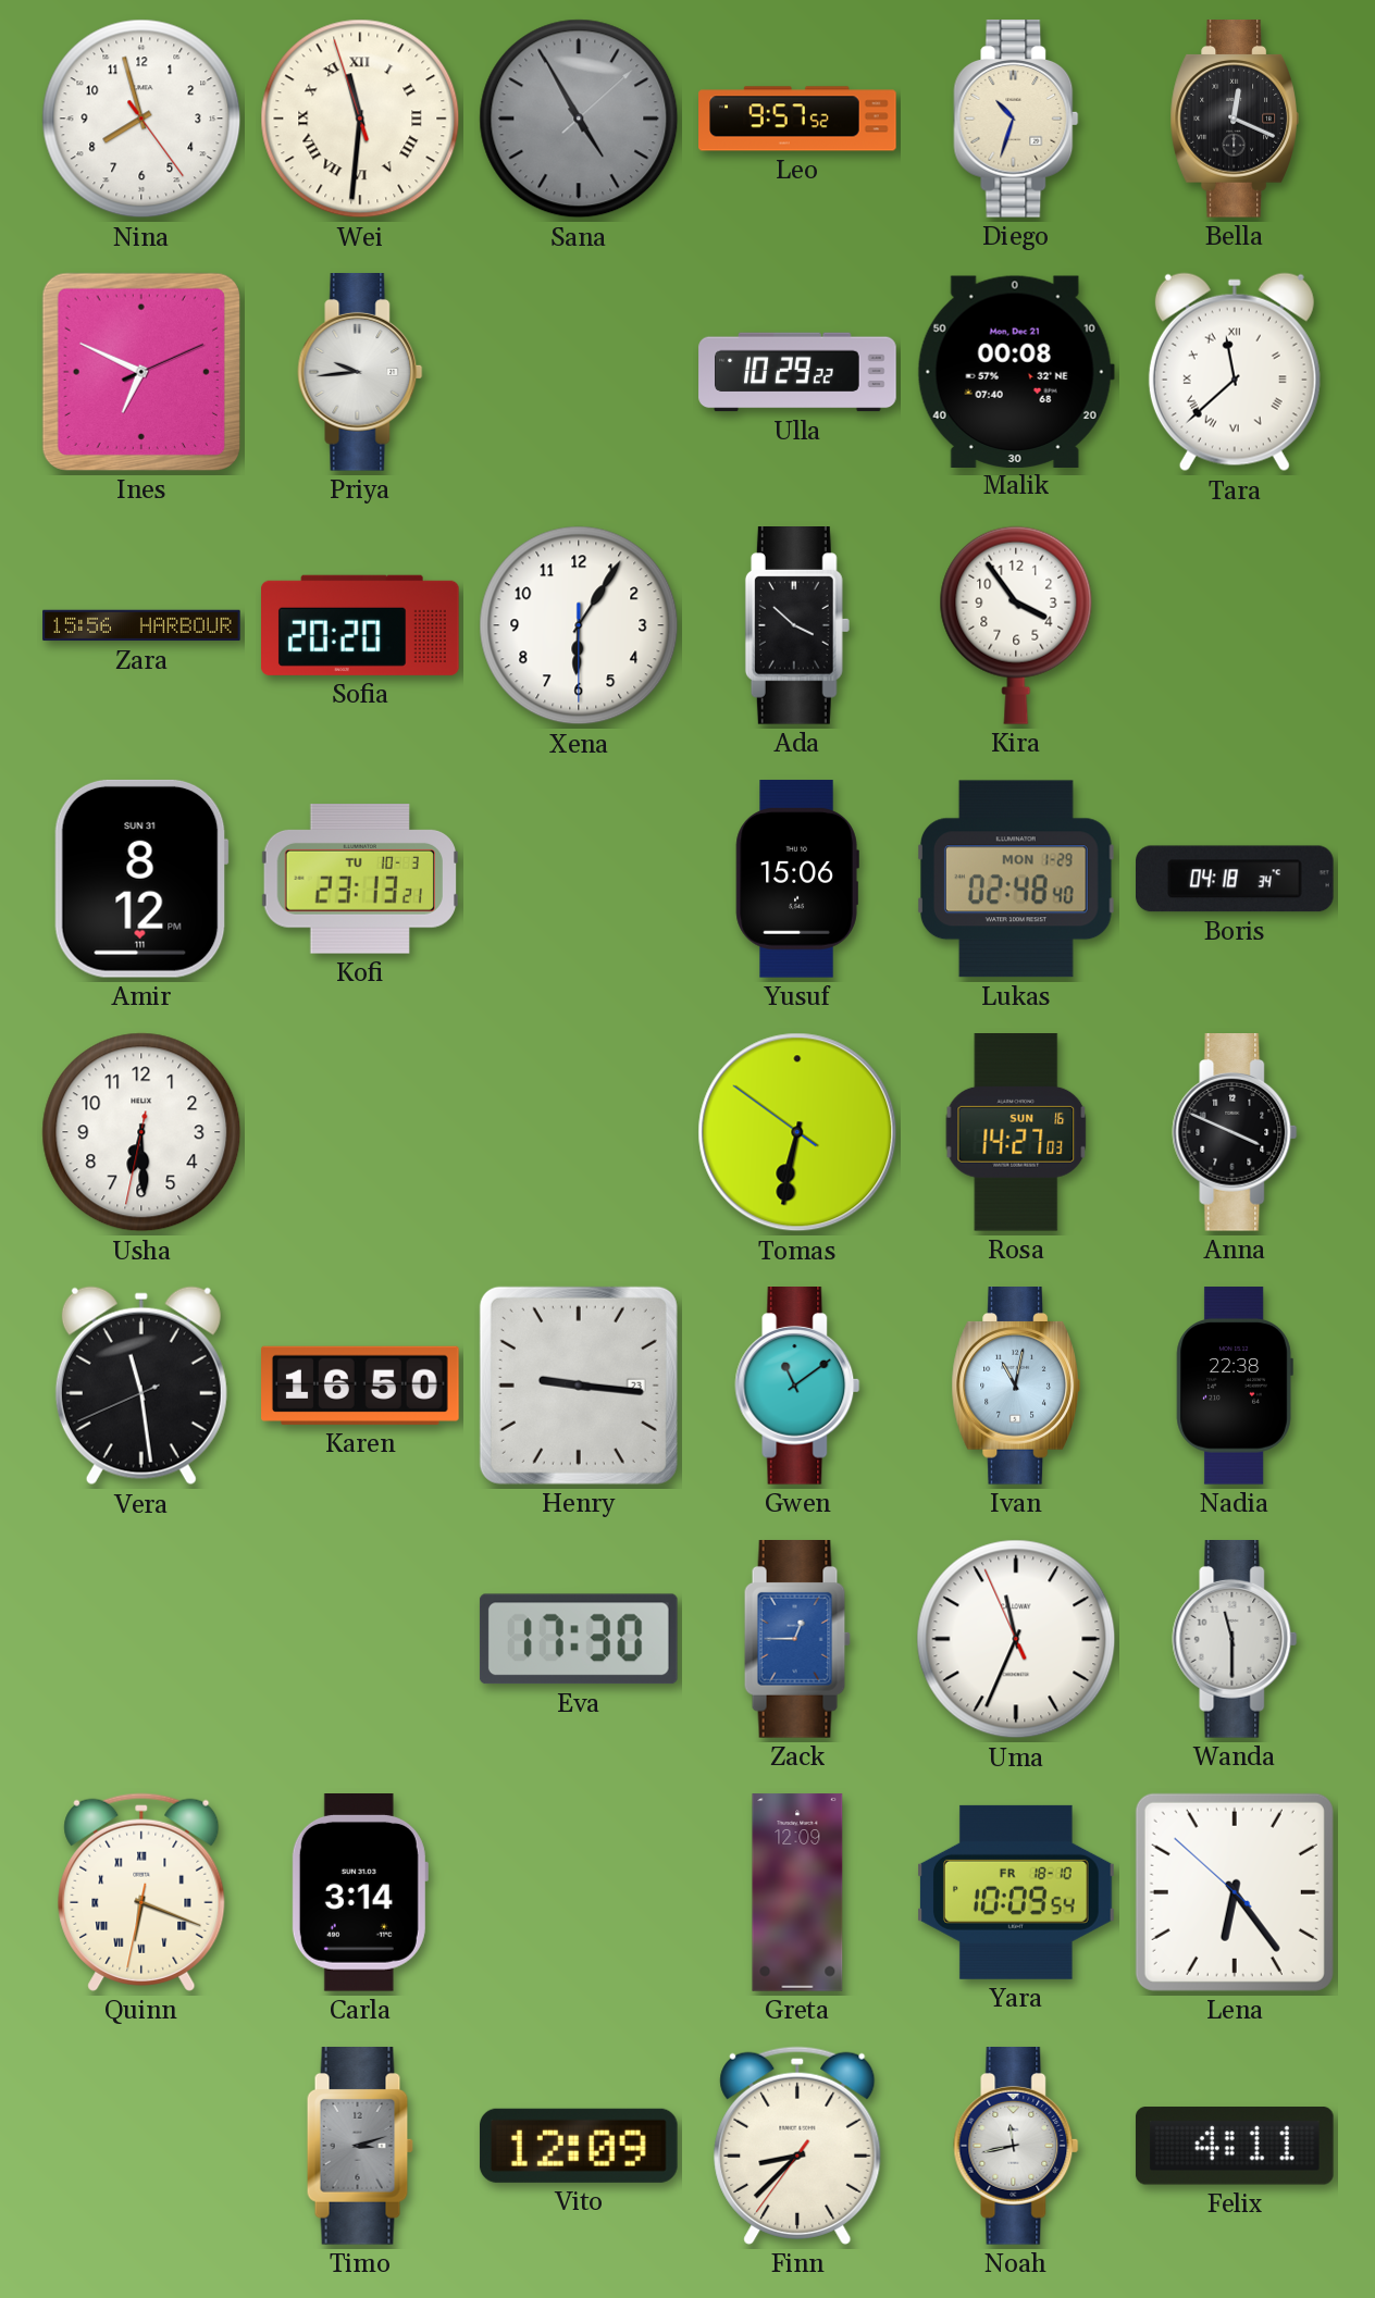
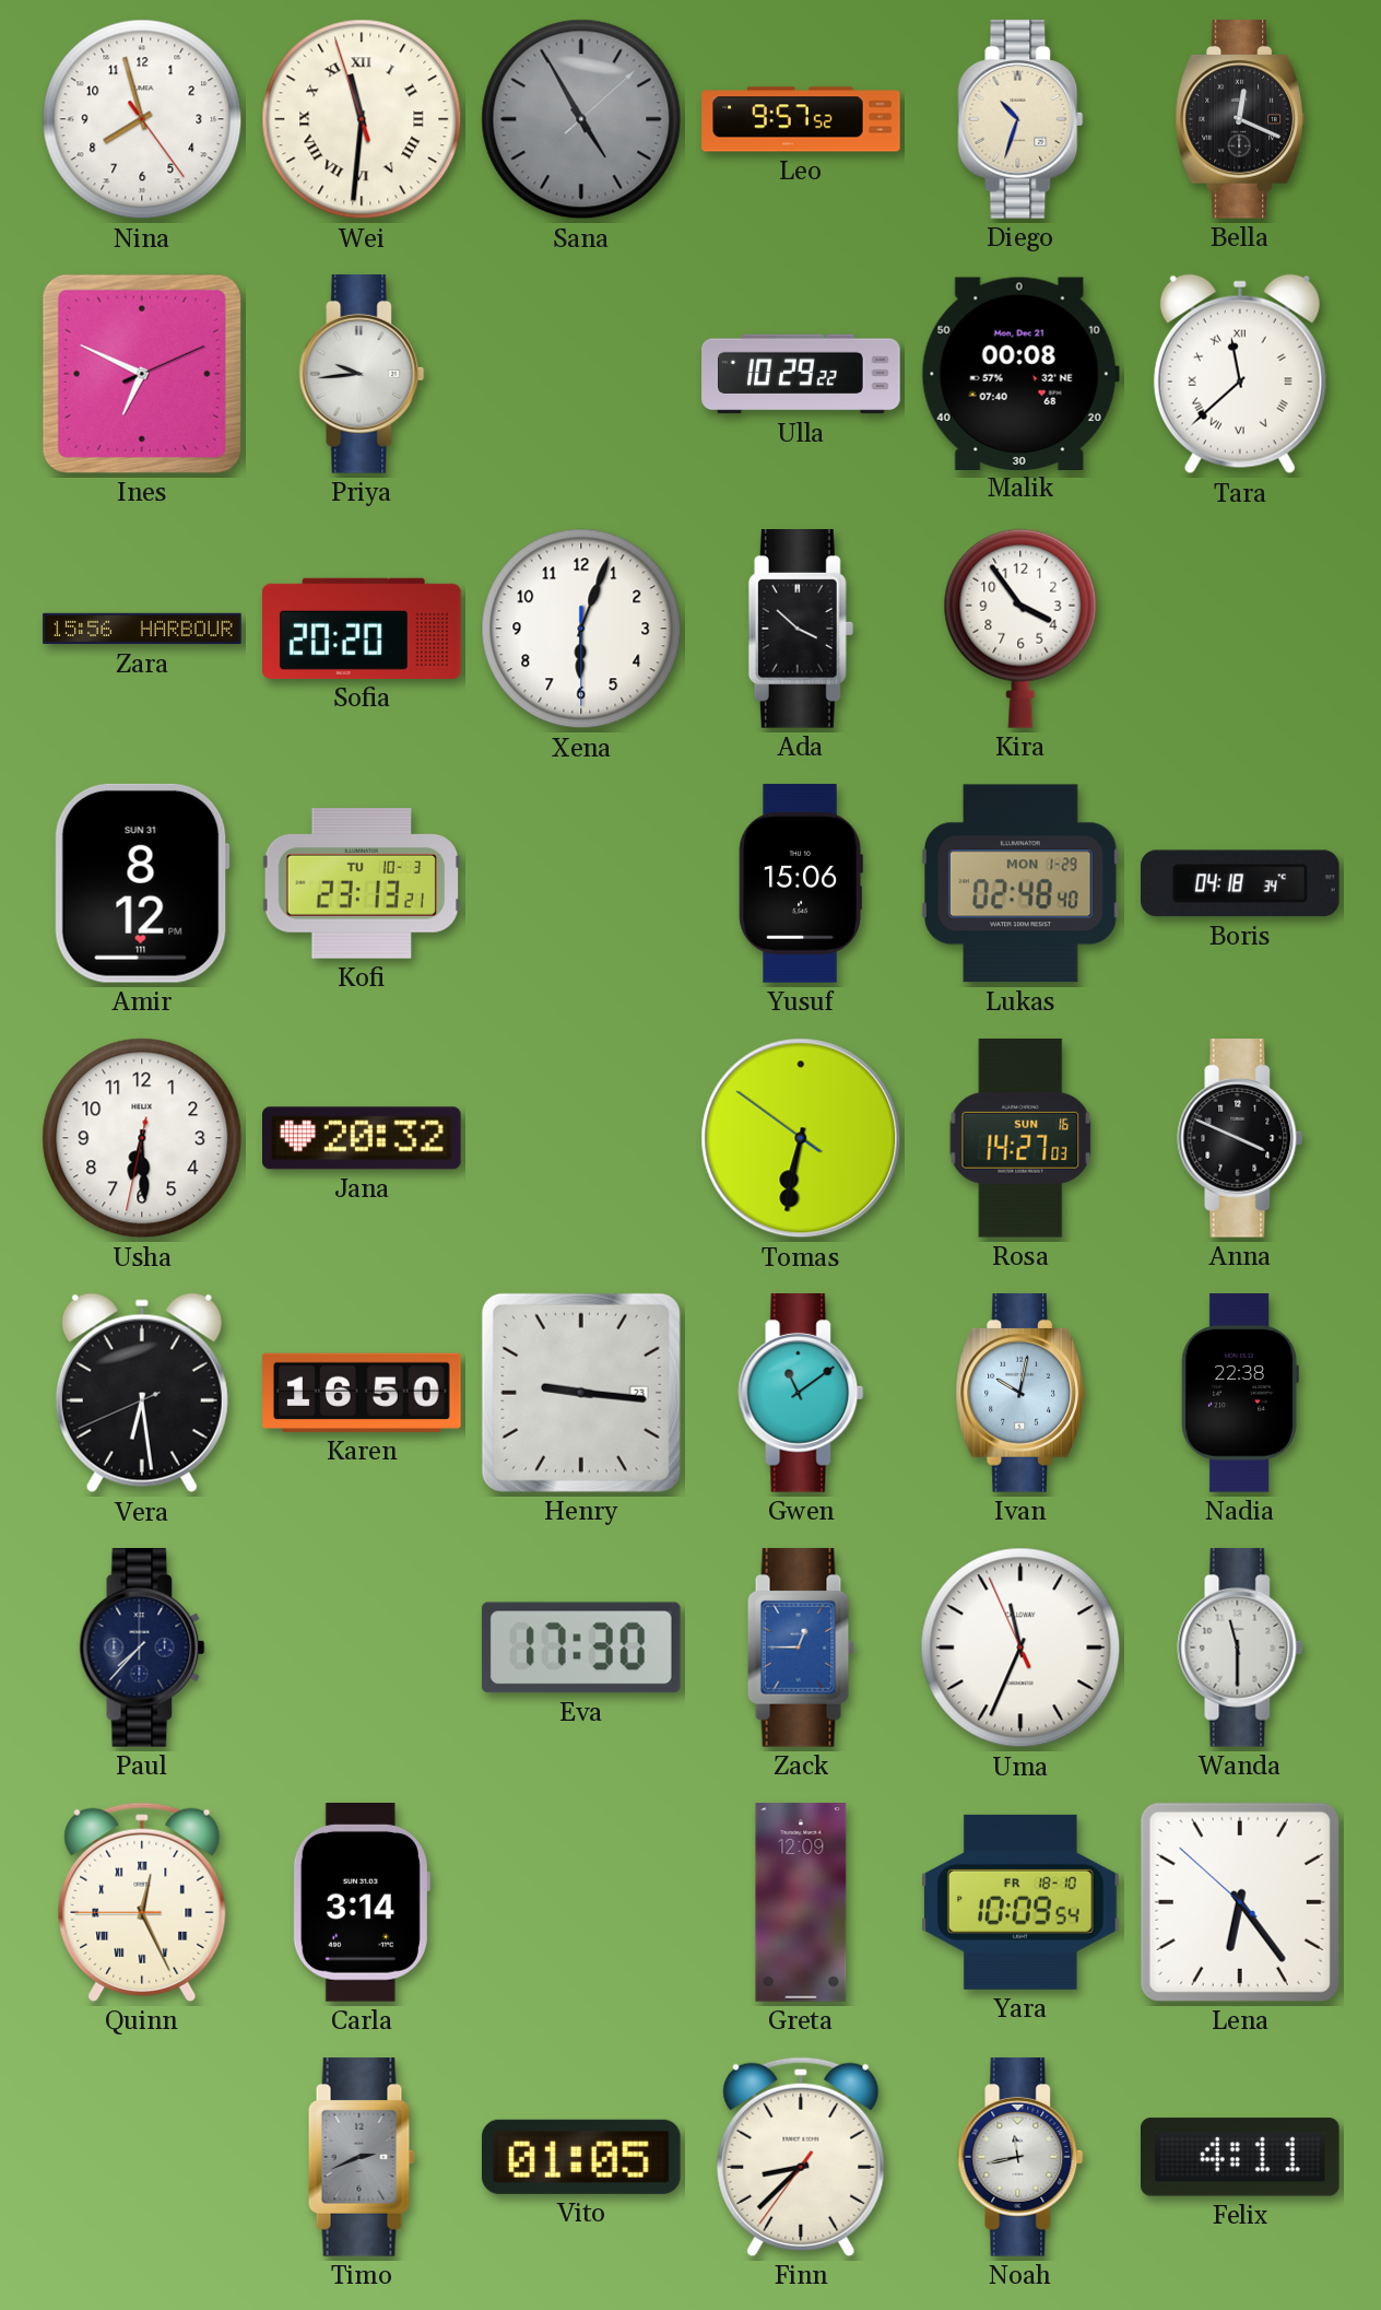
Xena: 6:05 -> 6:03 (581, 629)
Jana: none -> 20:32 (363, 1138)
Vera: 11:28 -> 6:28 (142, 1393)
Ivan: 11:02 -> 10:02 (1019, 1394)
Paul: none -> 7:37 (142, 1649)
Quinn: 6:18 -> 12:25 (142, 1902)
Timo: 3:12 -> 2:41 (362, 2158)
Vito: 12:09 -> 01:05 (581, 2157)
